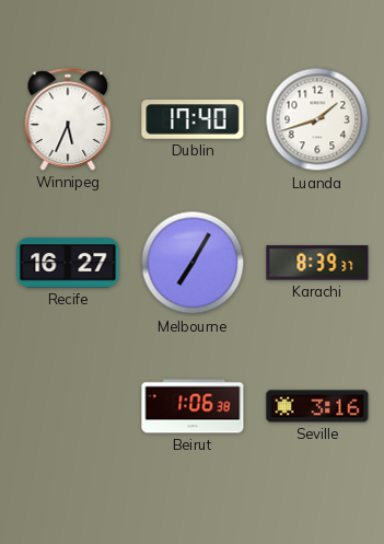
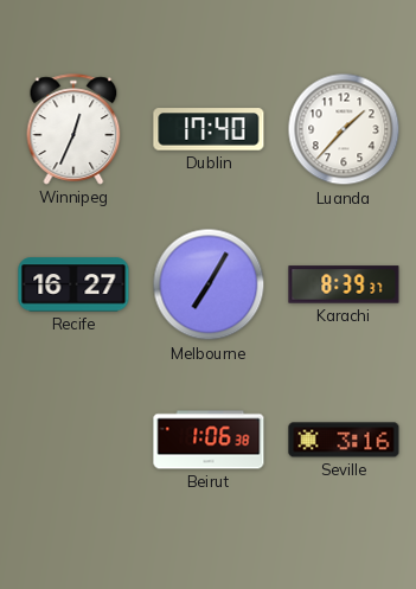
Winnipeg: 5:34 -> 12:34 (73, 129)
Luanda: 1:42 -> 1:37 (344, 129)
